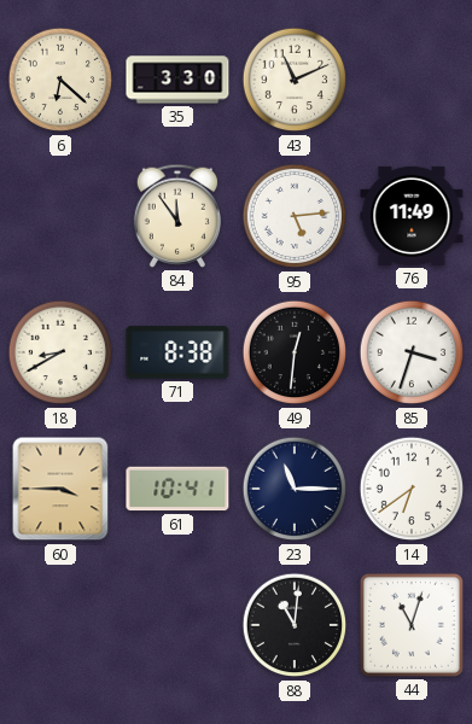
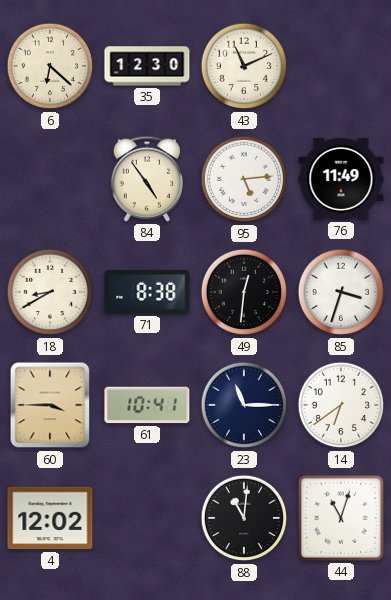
35: 3:30 -> 12:30 (147, 66)
84: 11:54 -> 4:54 (147, 179)
4: none -> 12:02 (50, 518)
